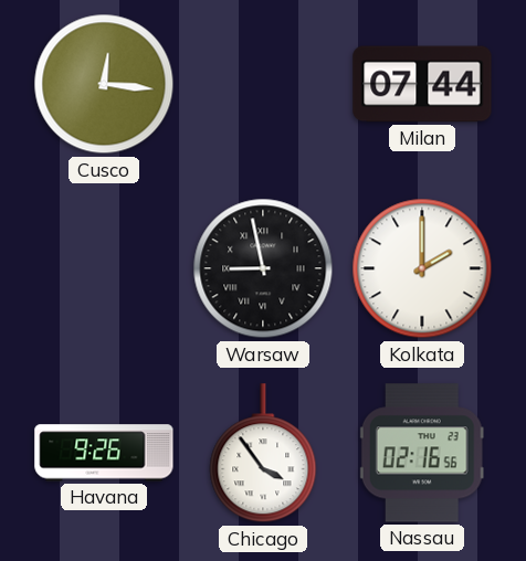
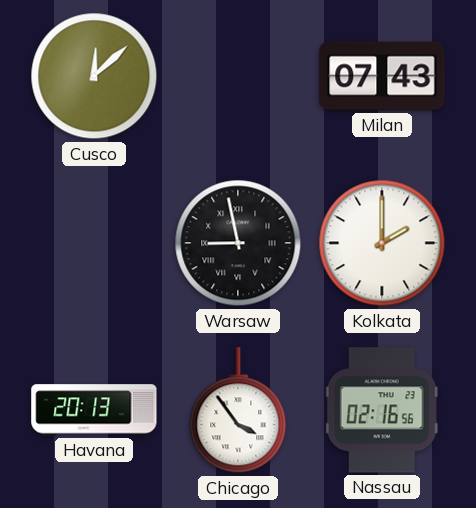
Cusco: 12:16 -> 12:08 (94, 76)
Milan: 07:44 -> 07:43 (382, 76)
Havana: 9:26 -> 20:13 (94, 410)
